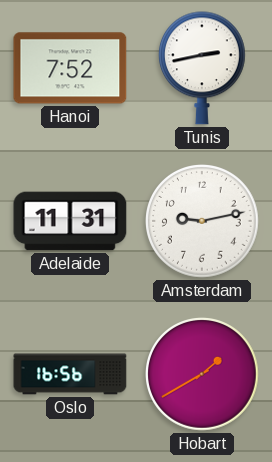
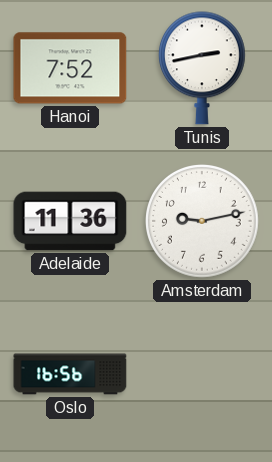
Adelaide: 11:31 -> 11:36 (70, 221)
Hobart: 1:40 -> none (203, 375)
